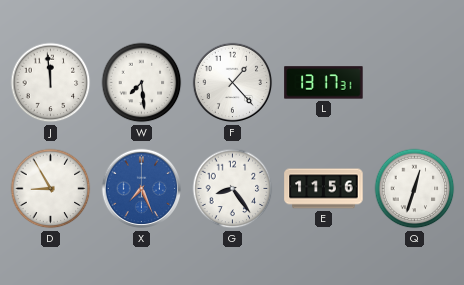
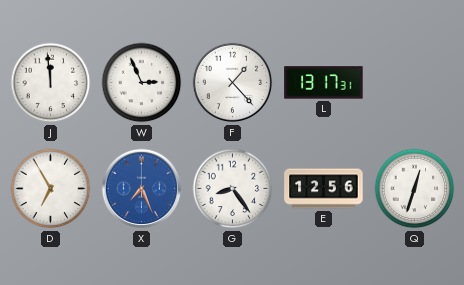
W: 7:29 -> 2:56 (142, 83)
D: 8:55 -> 6:55 (51, 189)
E: 11:56 -> 12:56 (324, 189)
